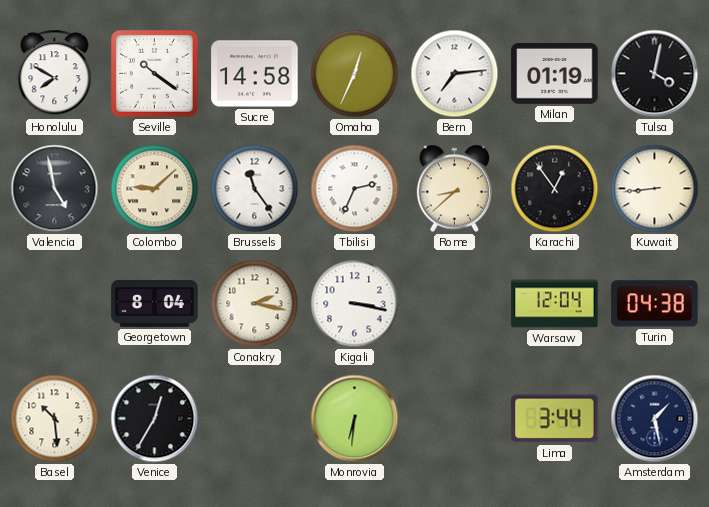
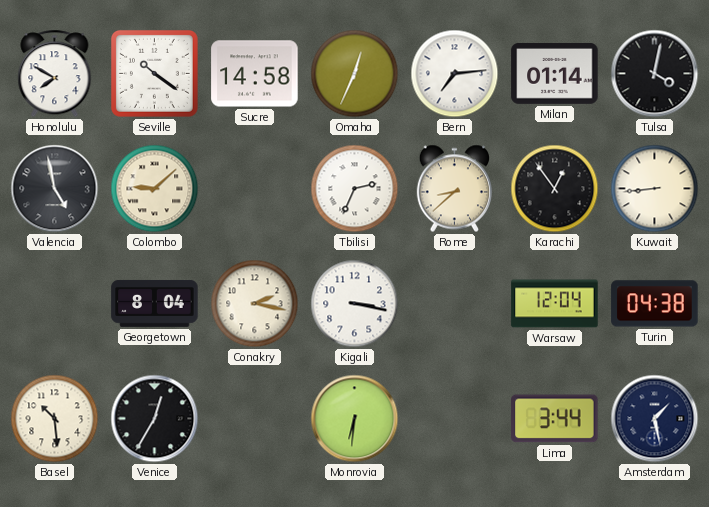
Milan: 01:19 -> 01:14 (555, 74)
Brussels: 11:24 -> none (255, 189)
